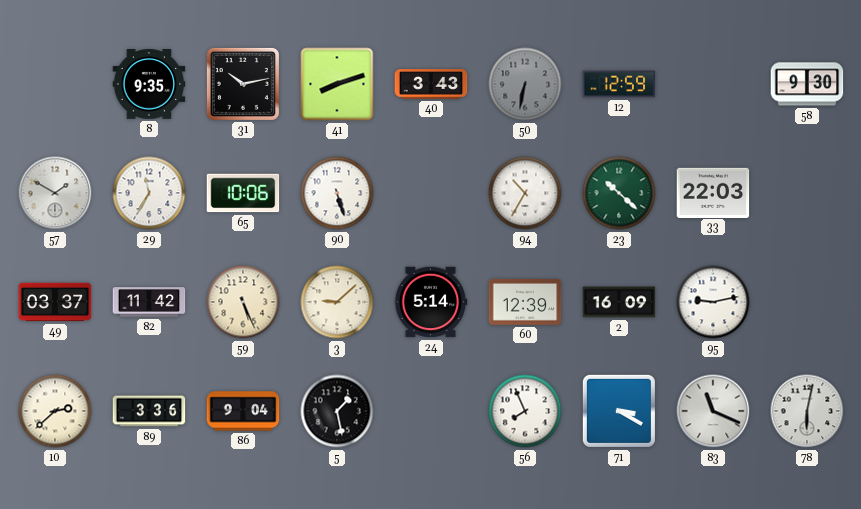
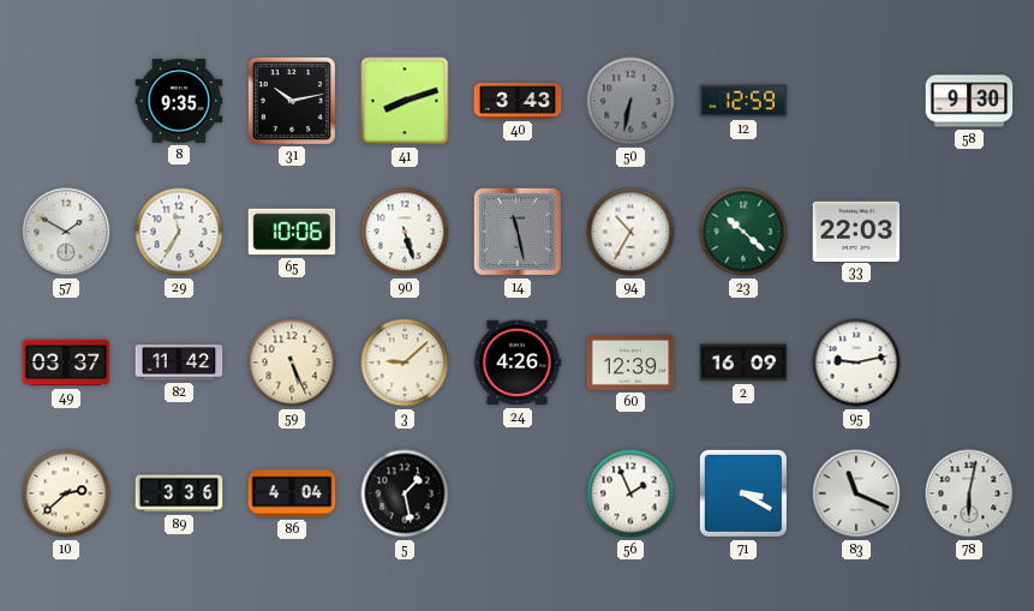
14: none -> 11:28 (518, 232)
24: 5:14 -> 4:26 (518, 363)
86: 9:04 -> 4:04 (292, 493)
56: 7:56 -> 1:56 (630, 493)
